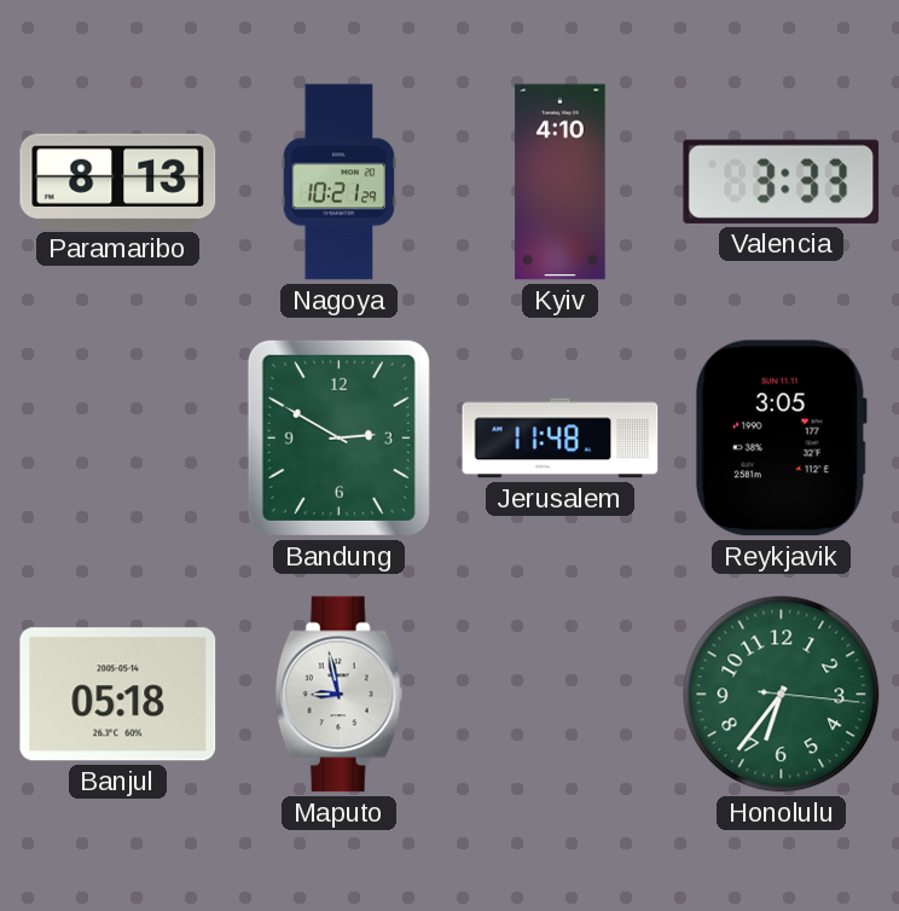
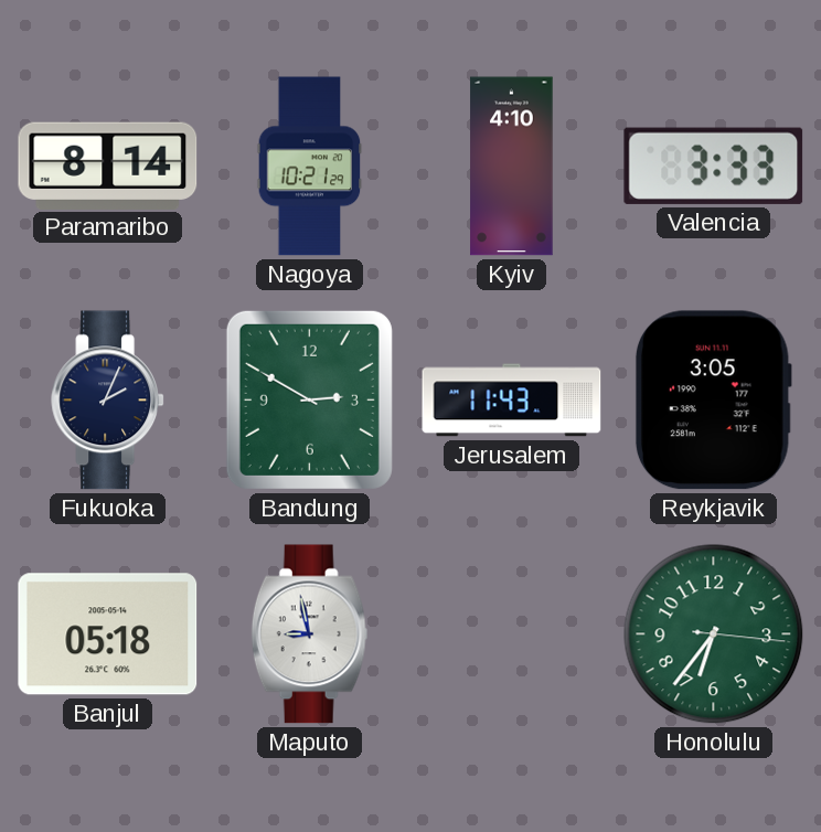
Paramaribo: 8:13 -> 8:14 (108, 166)
Fukuoka: none -> 2:04 (108, 401)
Jerusalem: 11:48 -> 11:43 (512, 401)
